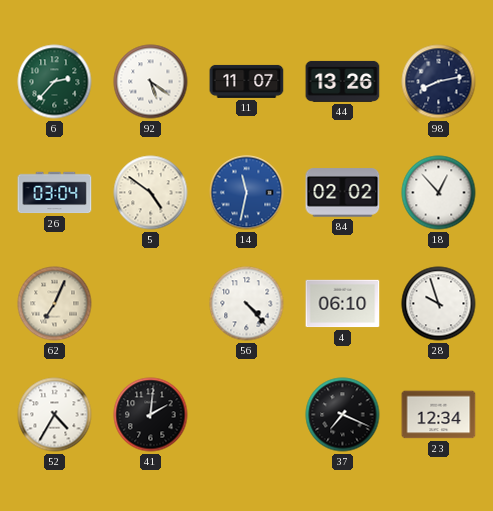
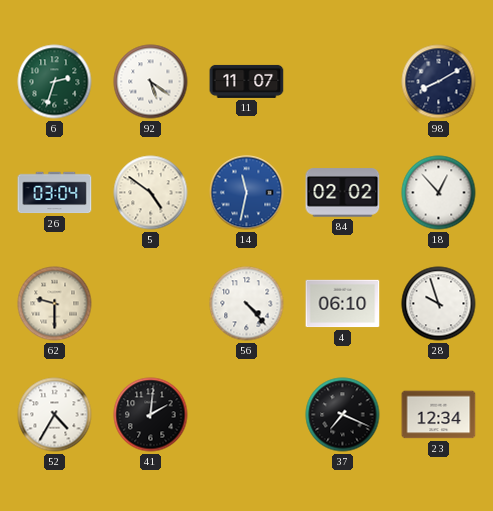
6: 2:37 -> 2:33 (55, 82)
44: 13:26 -> none (343, 81)
98: 8:13 -> 8:10 (439, 82)
62: 7:04 -> 9:30 (55, 304)
